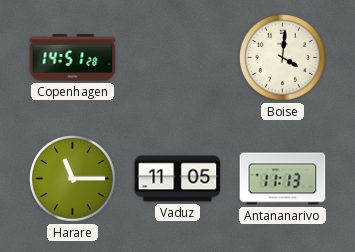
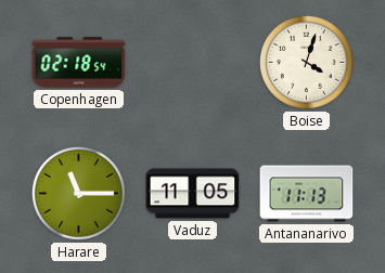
Copenhagen: 14:51 -> 02:18 (79, 63)
Boise: 4:01 -> 4:03 (306, 62)
